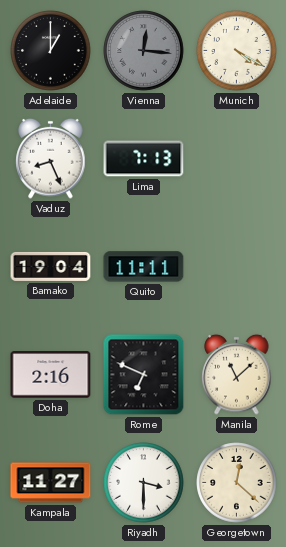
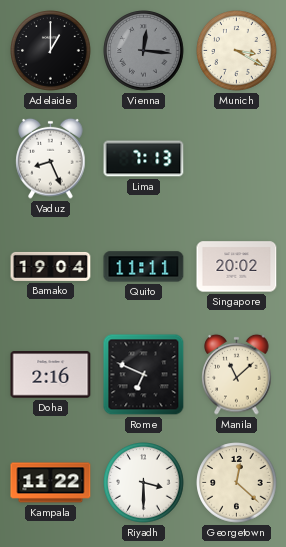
Munich: 4:20 -> 3:20 (237, 51)
Singapore: none -> 20:02 (237, 267)
Kampala: 11:27 -> 11:22 (51, 483)
